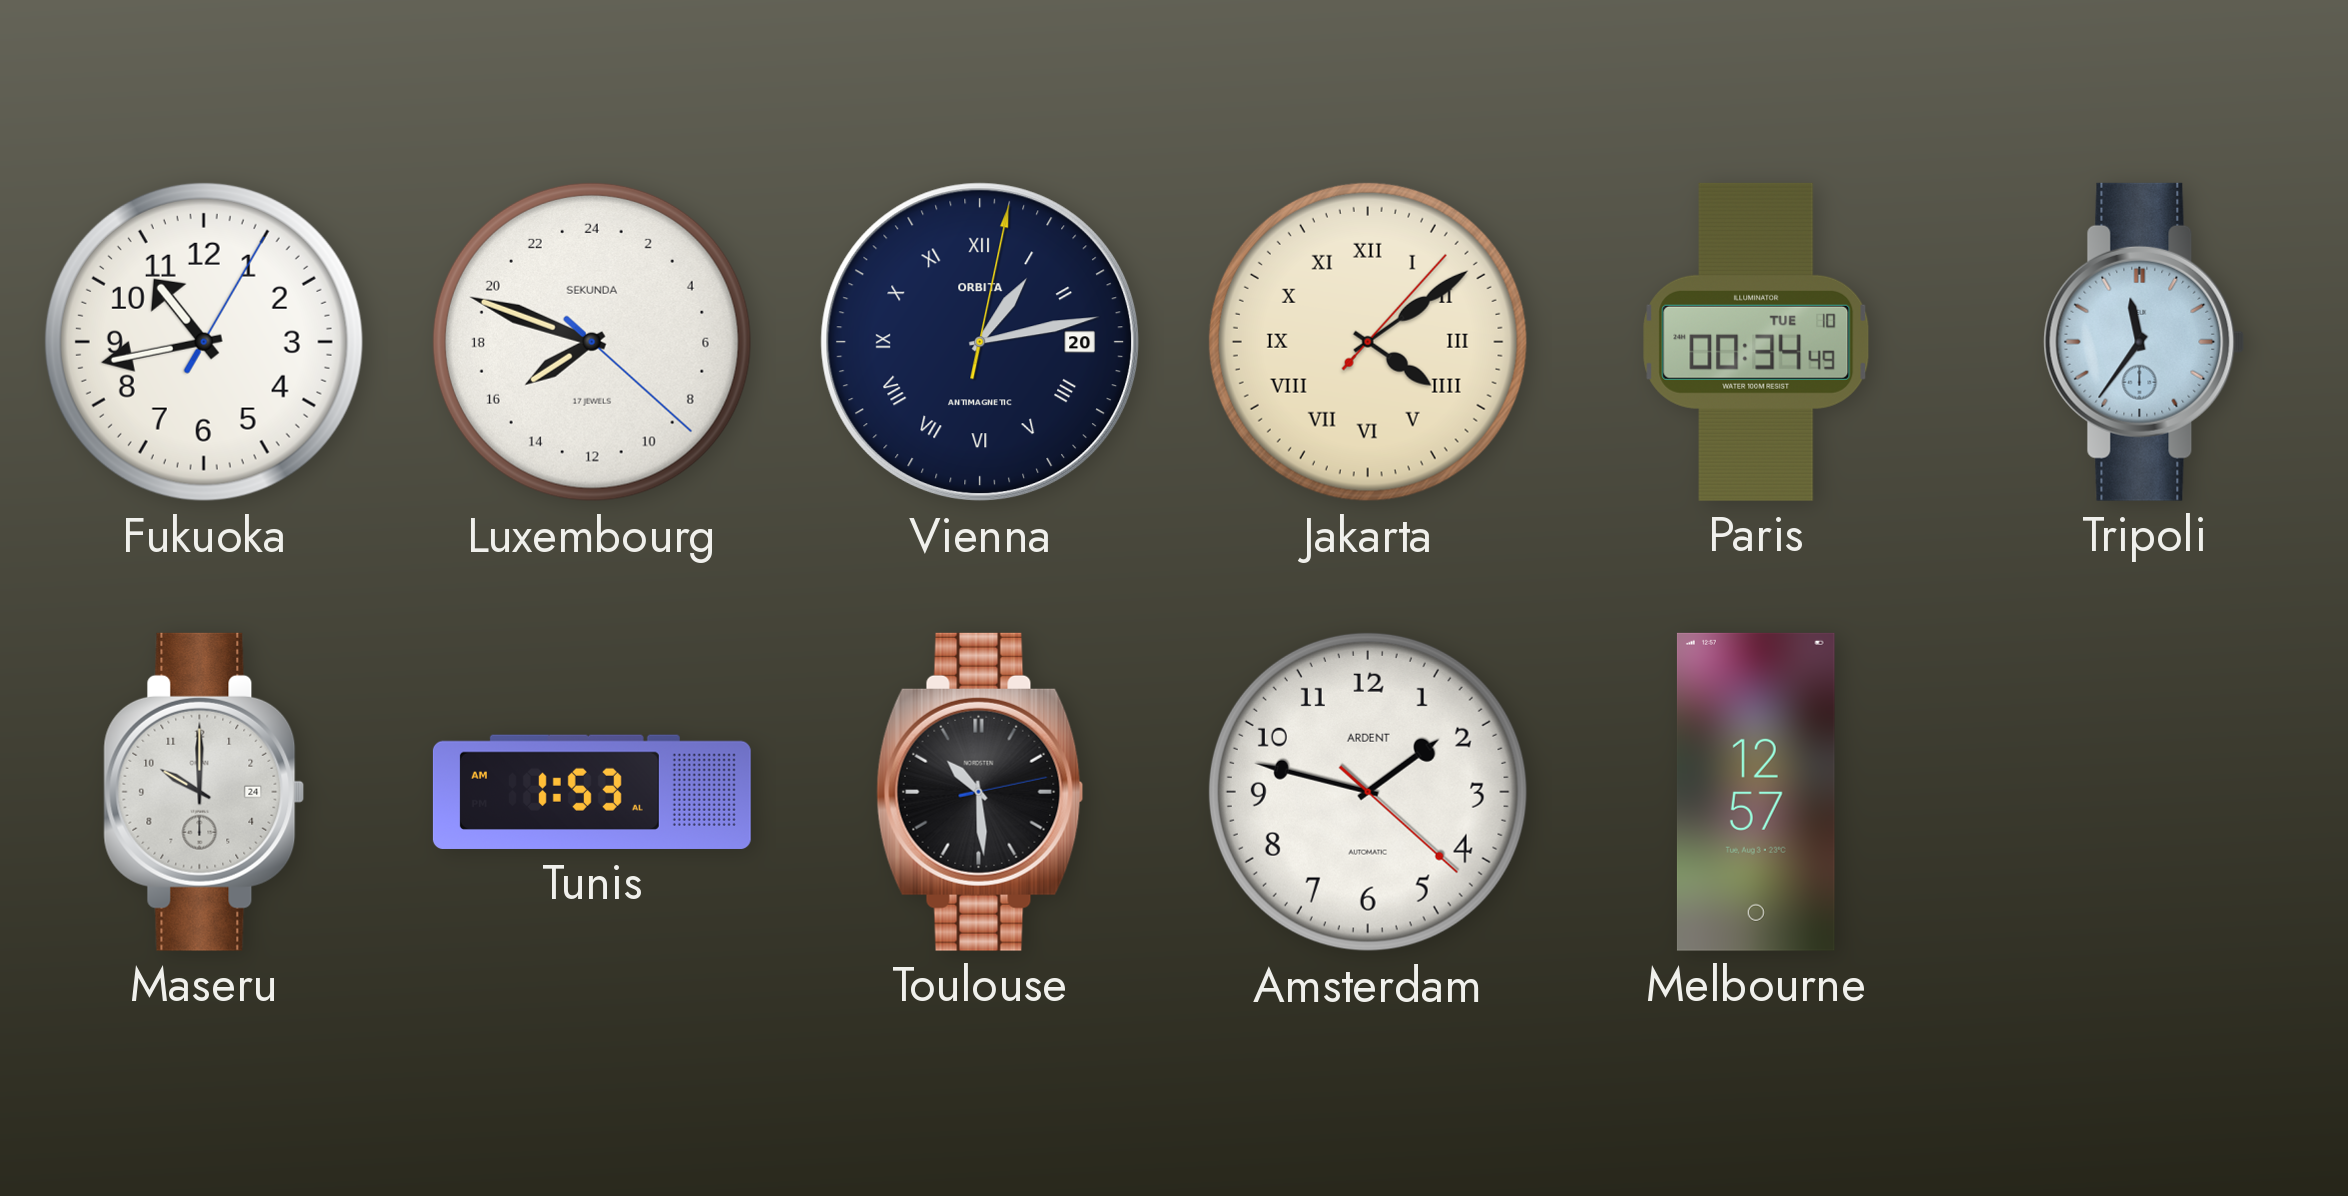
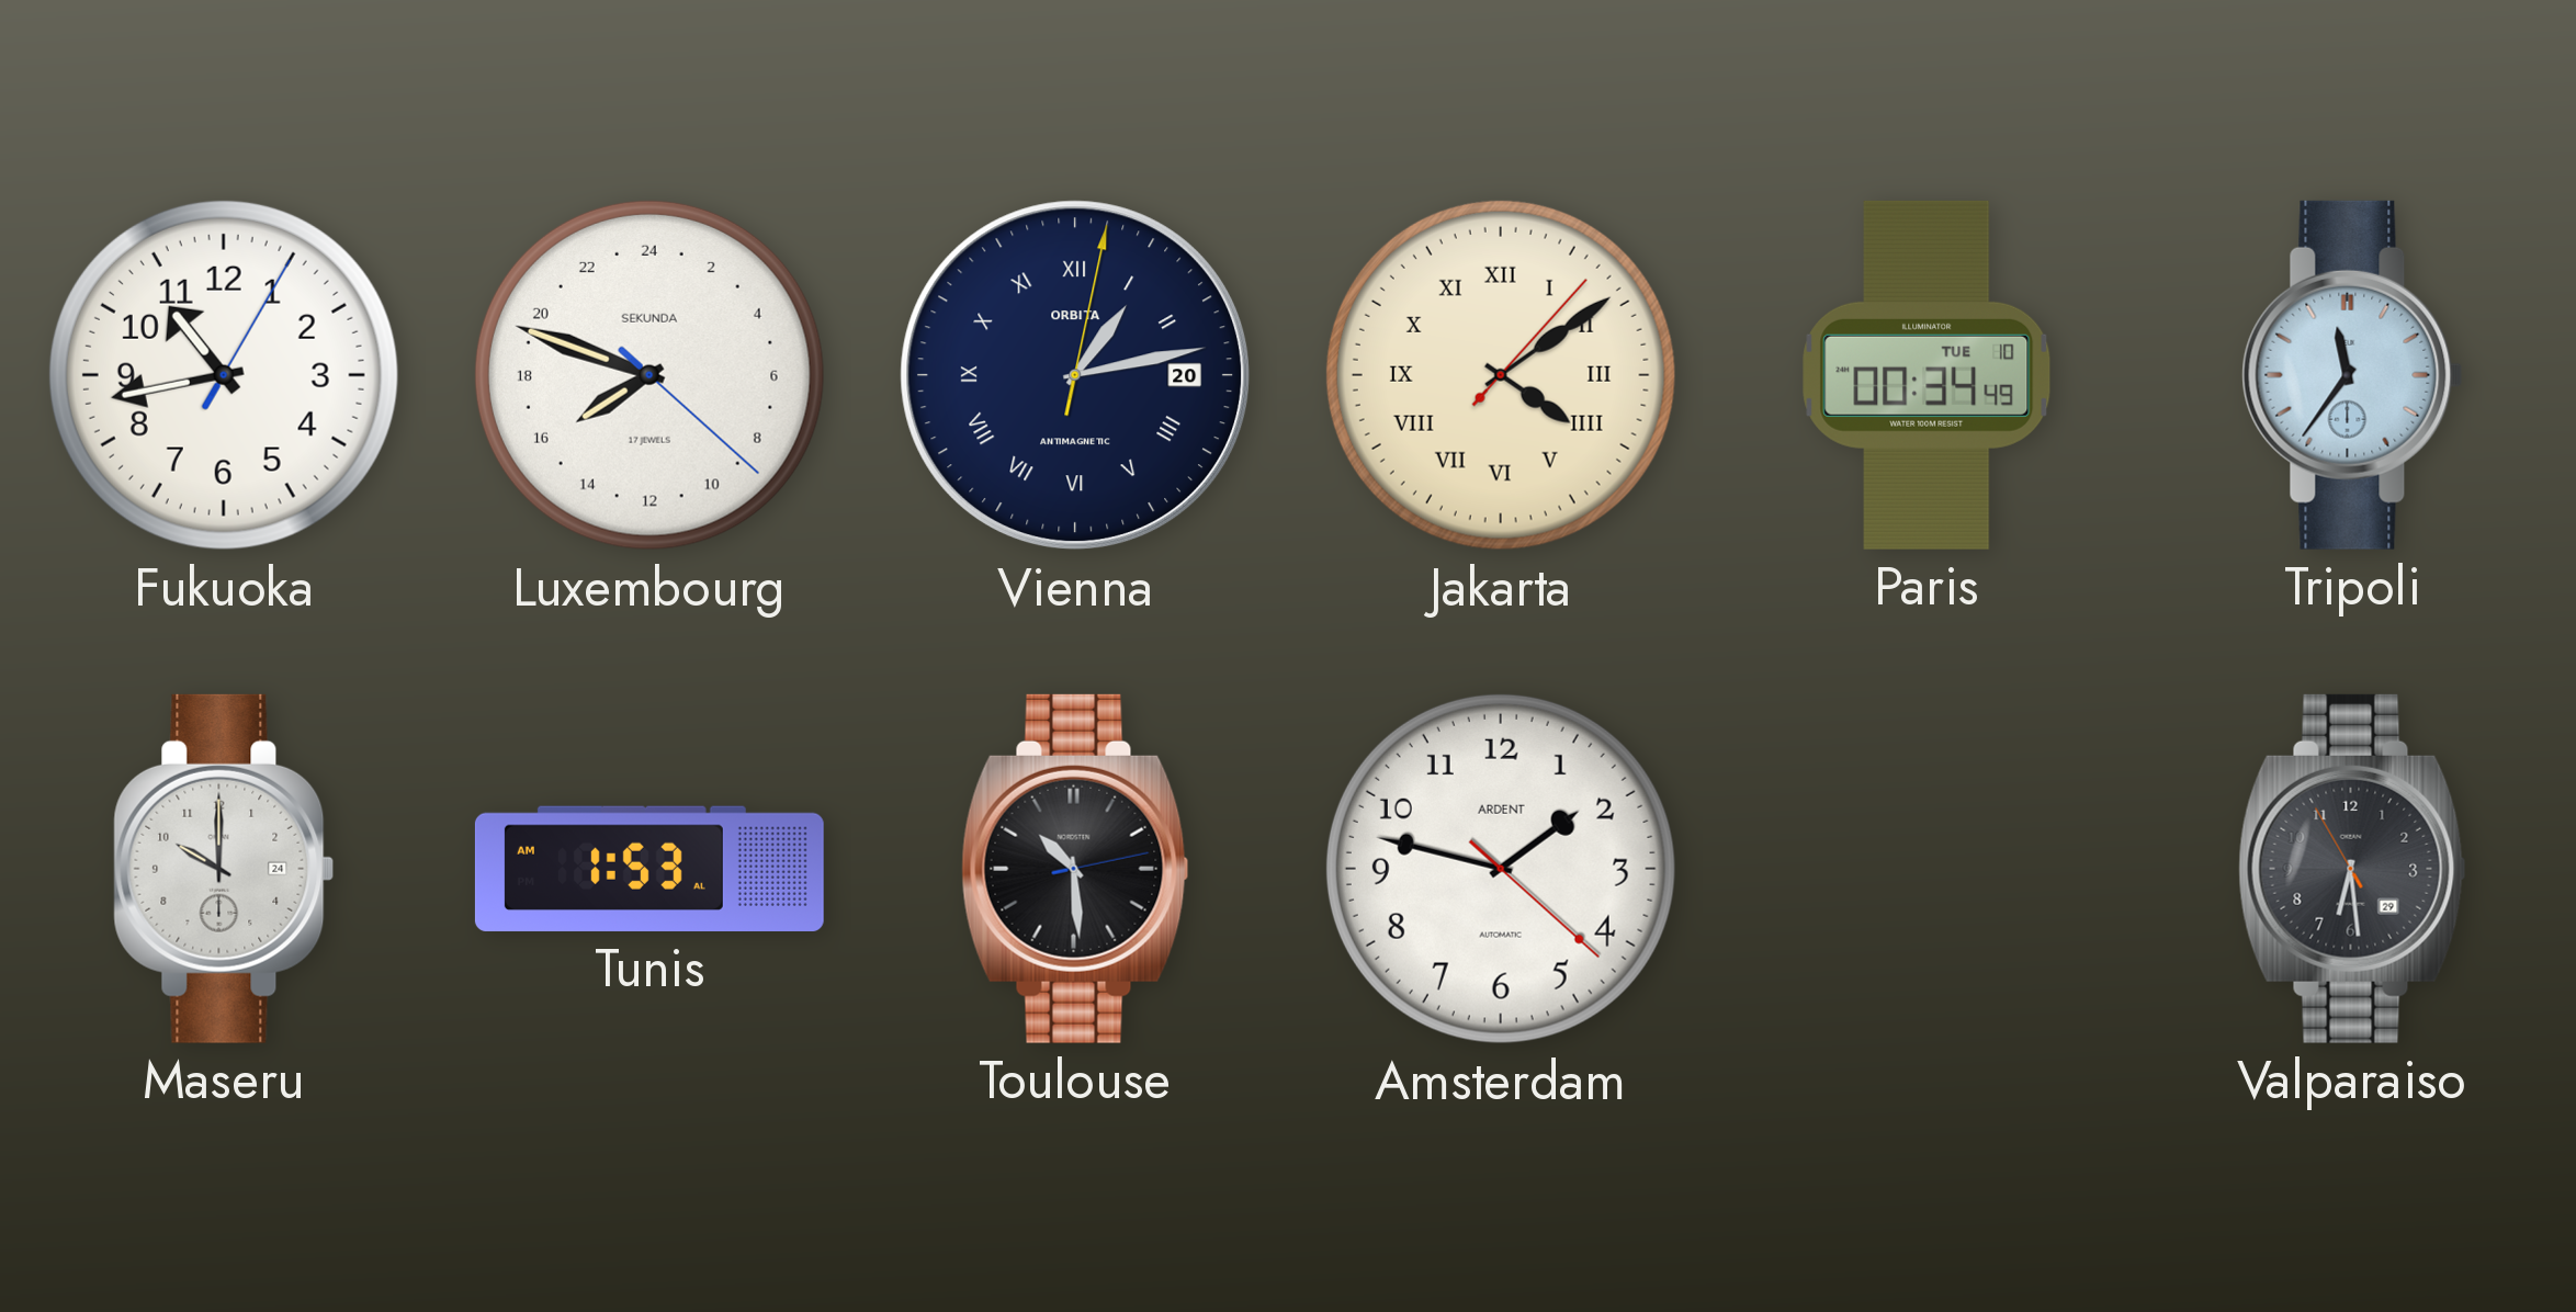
Melbourne: 12:57 -> none (1756, 792)
Valparaiso: none -> 6:28 (2352, 869)
